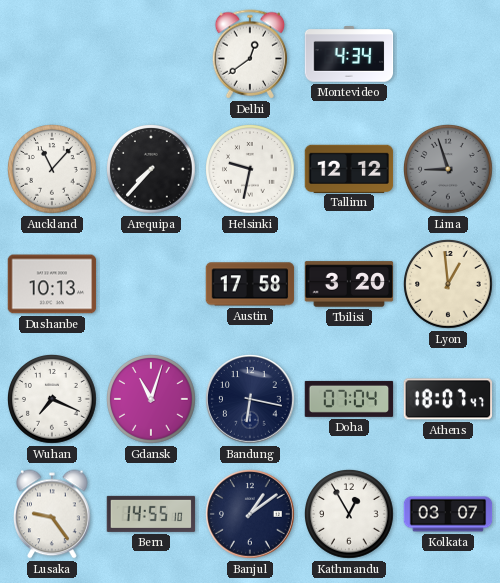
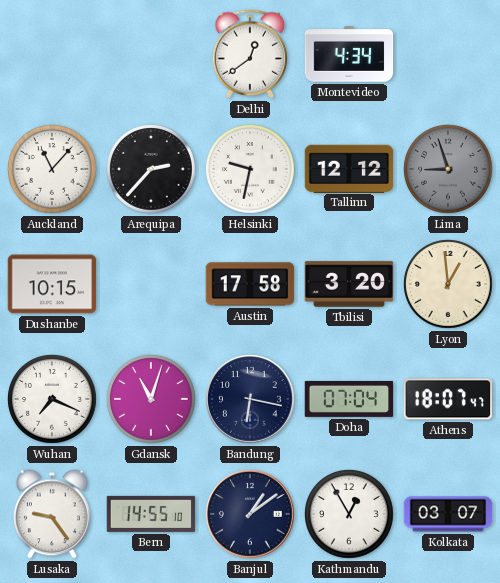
Arequipa: 7:37 -> 2:37 (152, 170)
Dushanbe: 10:13 -> 10:15 (52, 284)
